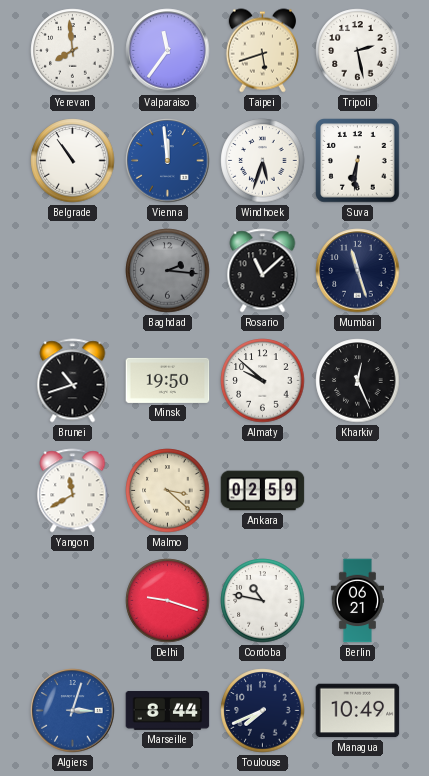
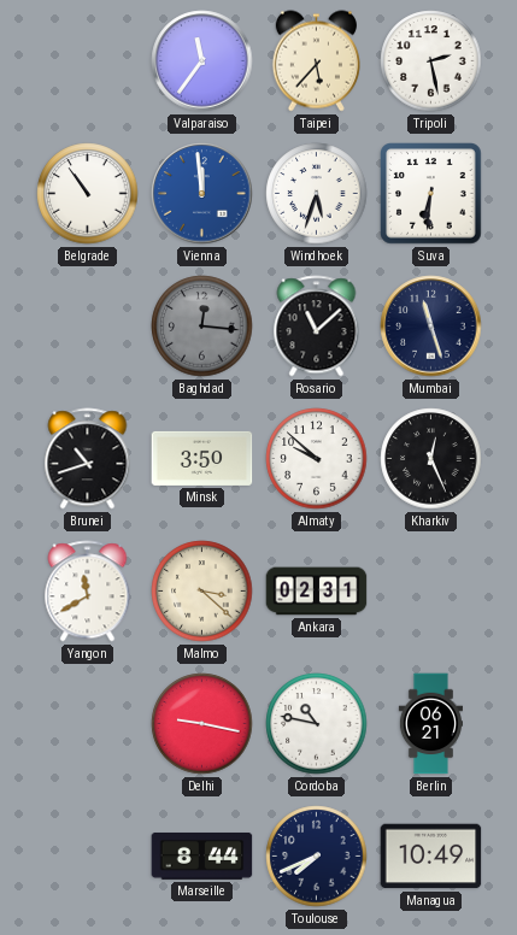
Yerevan: 7:59 -> none (73, 51)
Taipei: 5:42 -> 5:37 (316, 61)
Baghdad: 2:16 -> 12:16 (202, 327)
Minsk: 19:50 -> 3:50 (202, 458)
Ankara: 02:59 -> 02:31 (317, 592)
Delhi: 9:18 -> 9:17 (202, 724)
Algiers: 3:03 -> none (73, 711)
